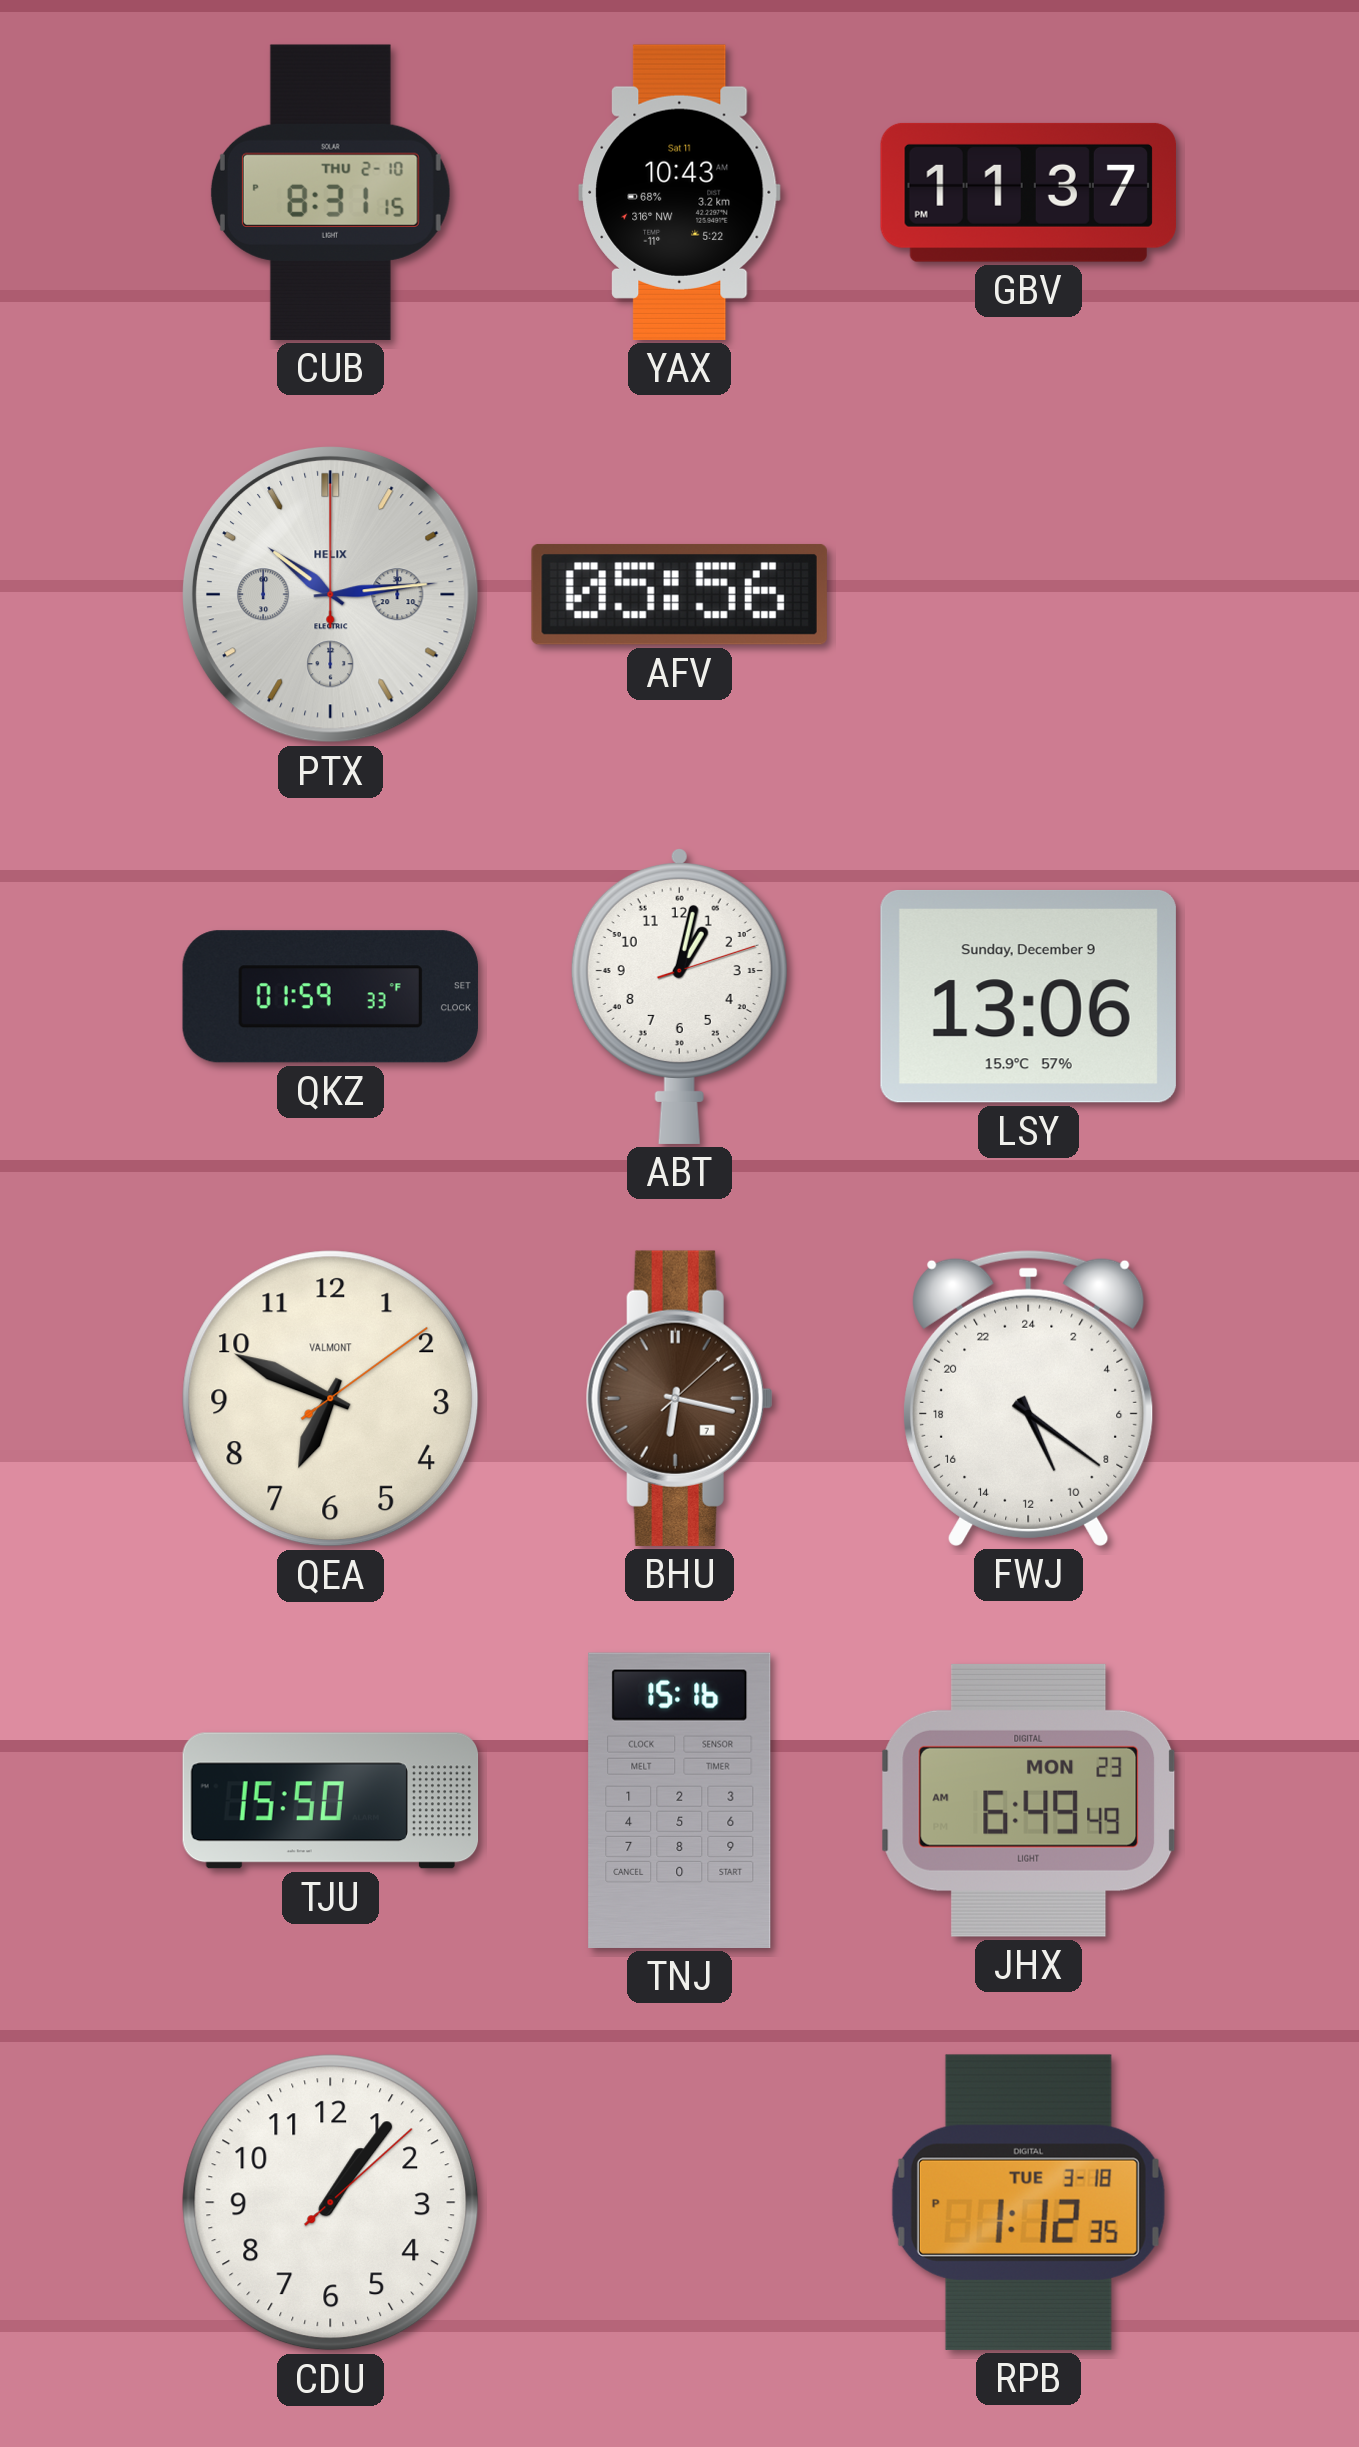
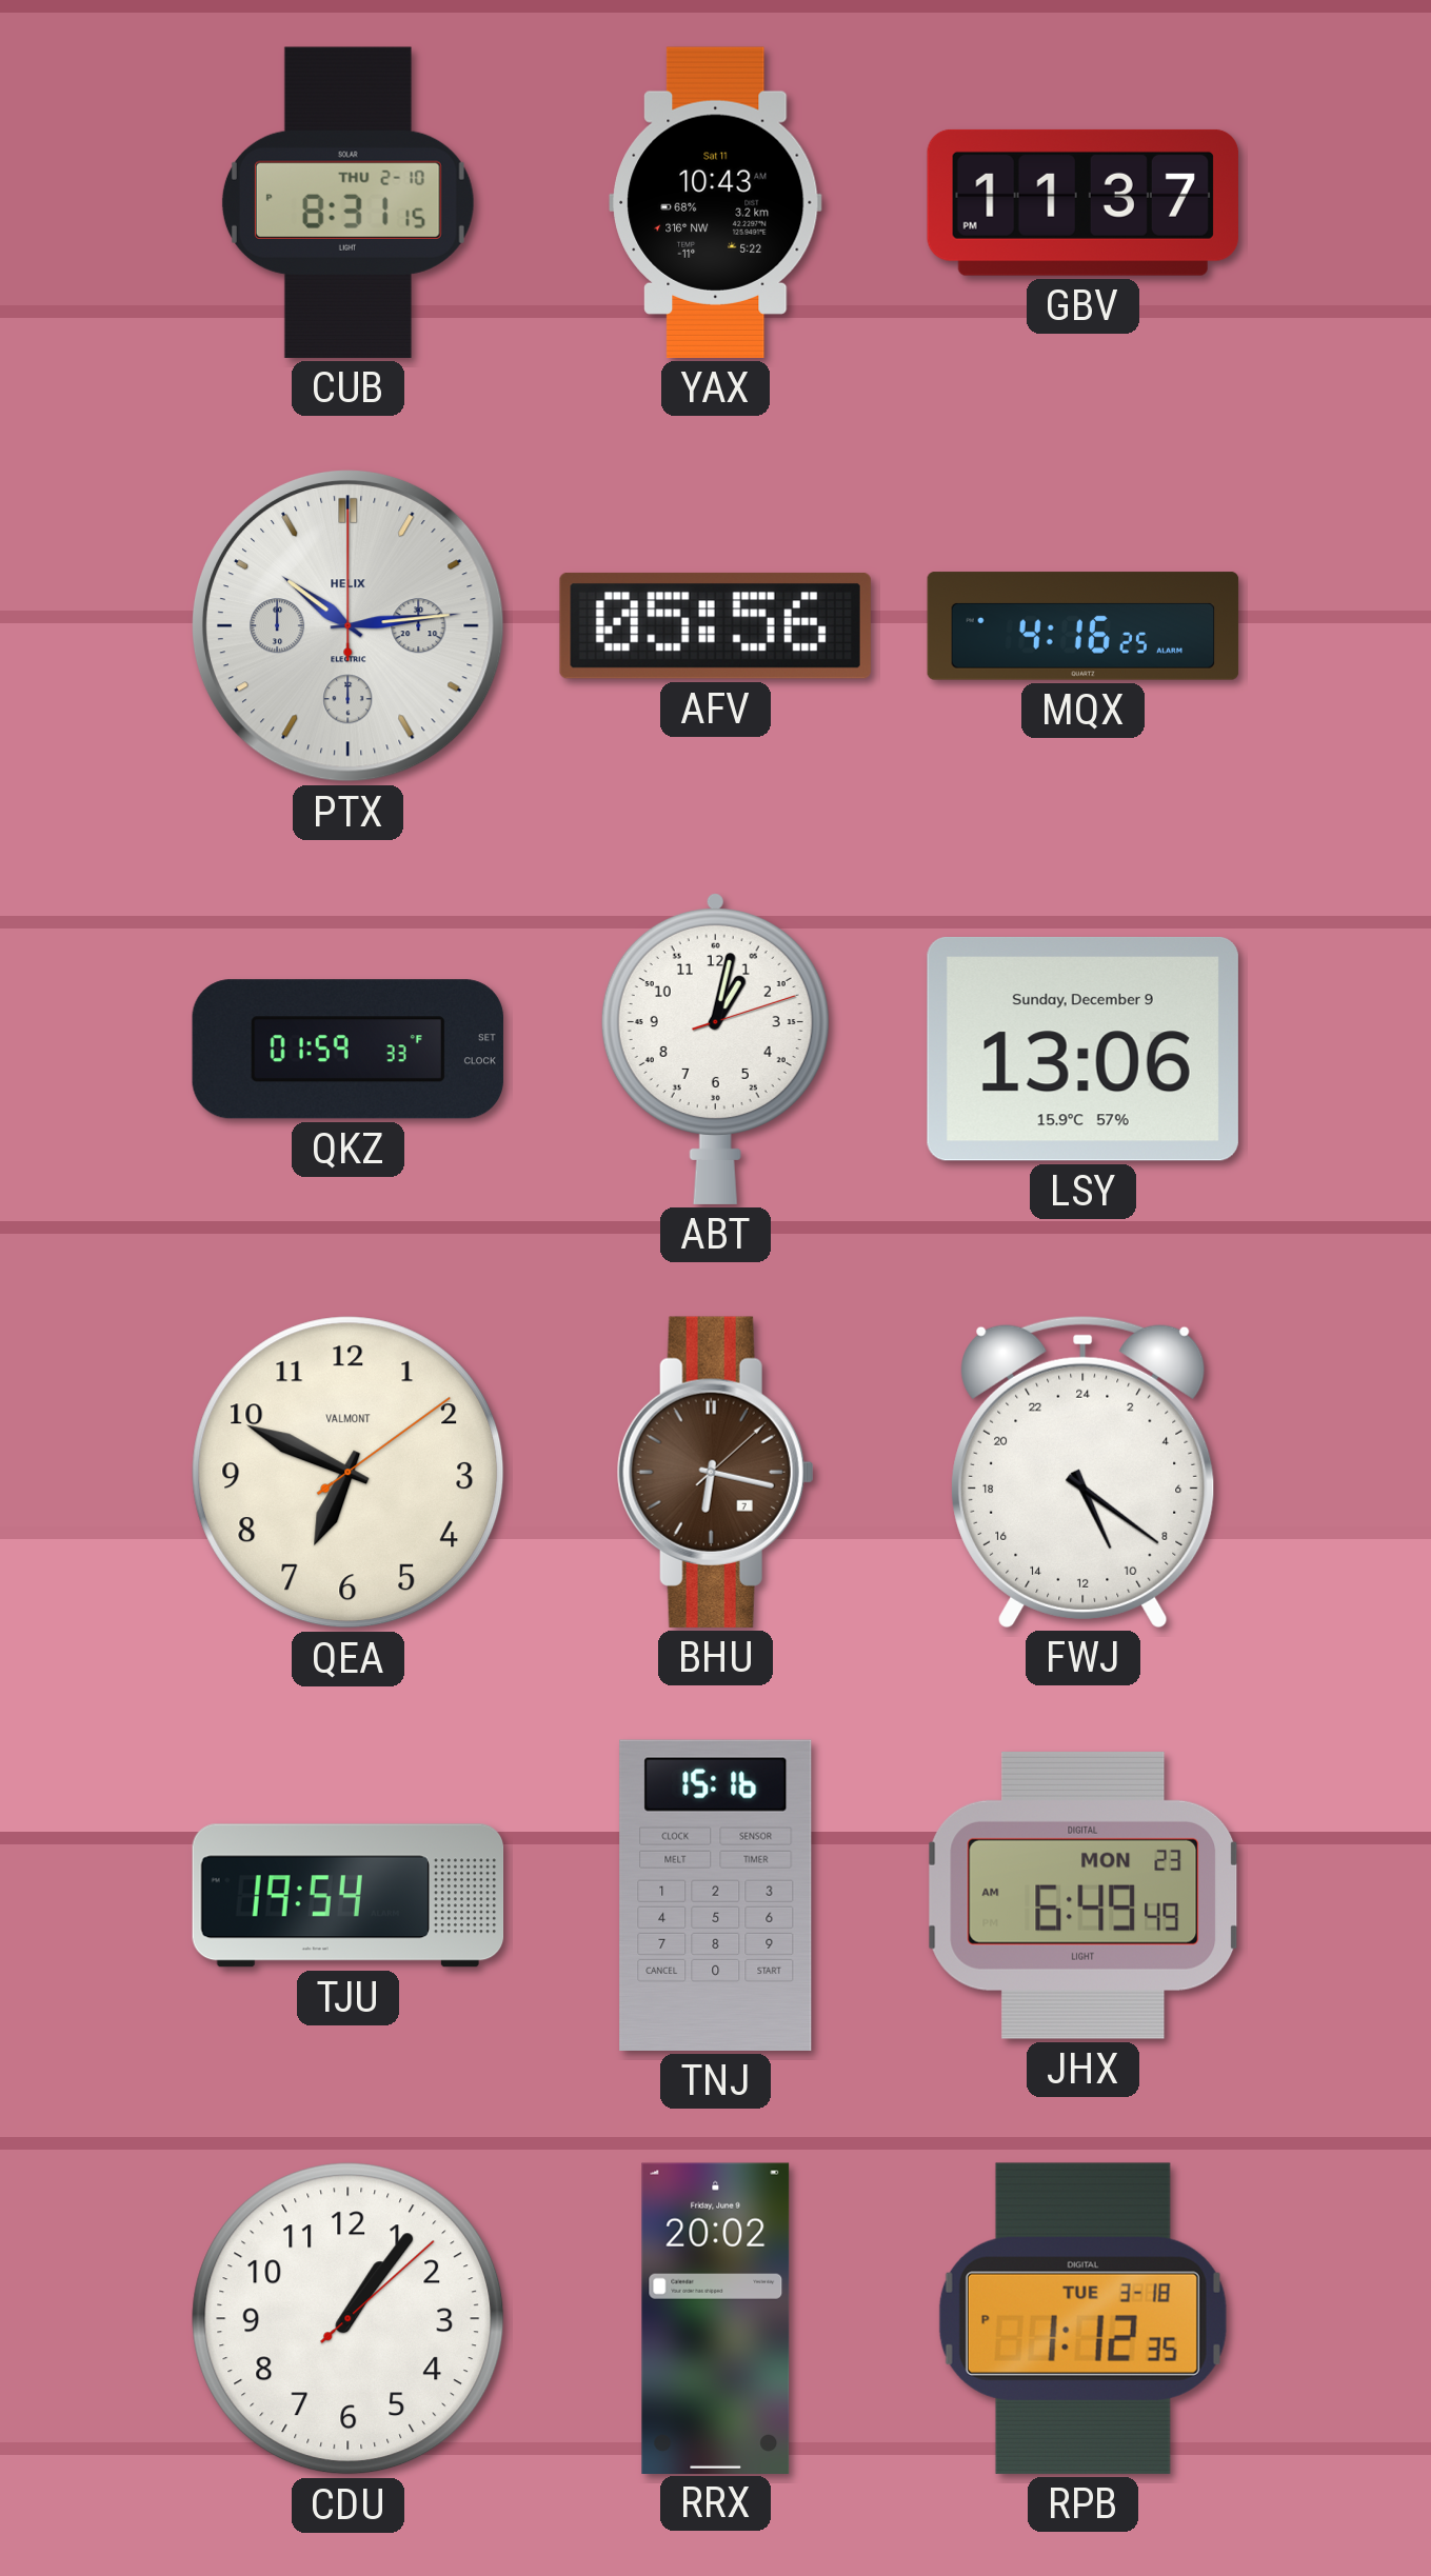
MQX: none -> 4:16 (1084, 626)
TJU: 15:50 -> 19:54 (349, 1896)
RRX: none -> 20:02 (716, 2318)
